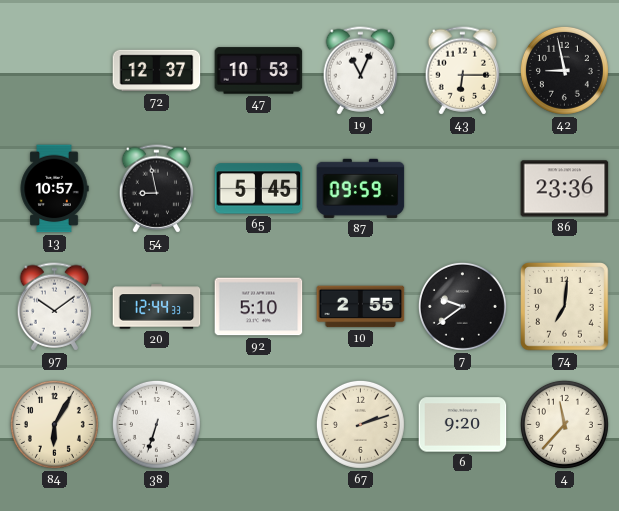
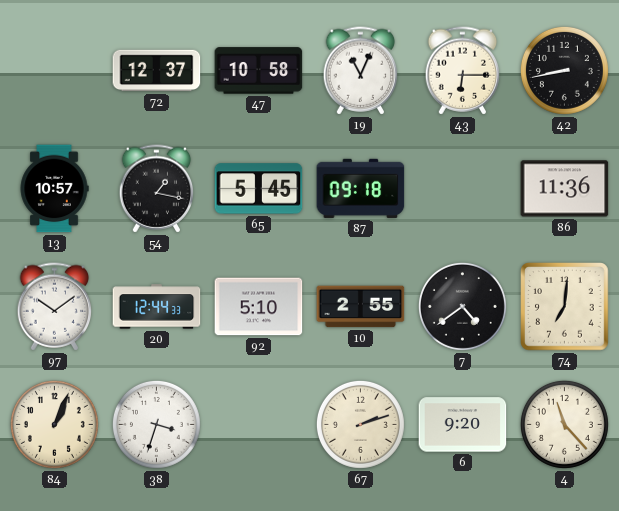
47: 10:53 -> 10:58 (259, 71)
42: 8:58 -> 8:43 (564, 70)
54: 8:58 -> 1:17 (157, 189)
87: 09:59 -> 09:18 (361, 188)
86: 23:36 -> 11:36 (565, 189)
7: 9:39 -> 4:39 (462, 306)
84: 6:05 -> 1:04 (54, 424)
38: 6:33 -> 3:33 (156, 424)
4: 11:37 -> 11:23 (564, 424)
